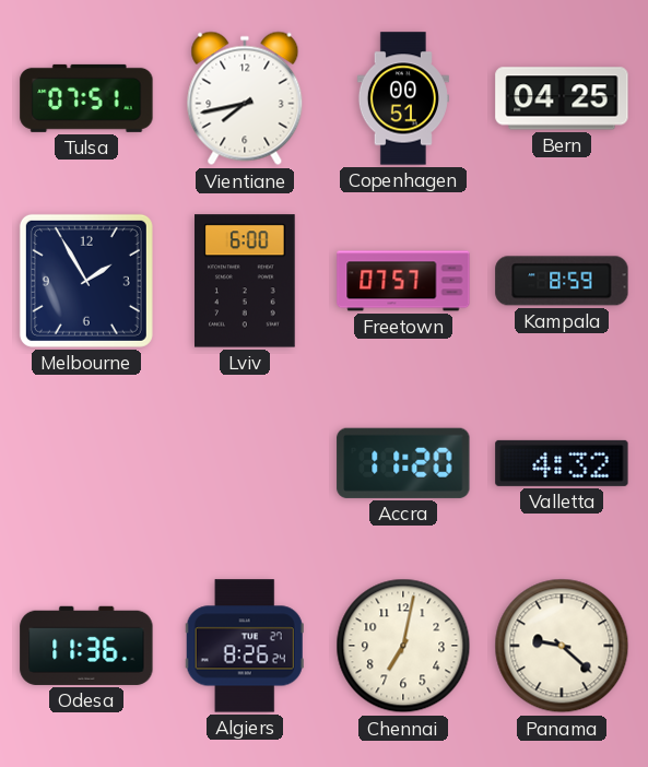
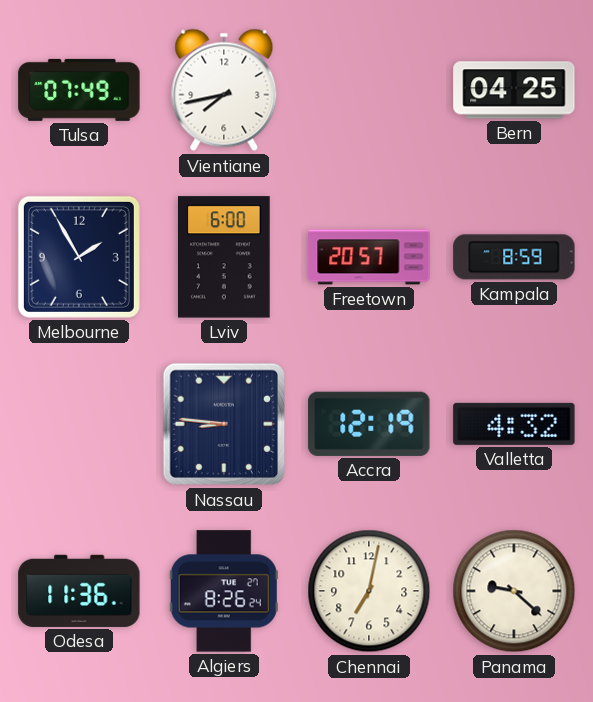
Tulsa: 07:51 -> 07:49 (79, 90)
Copenhagen: 00:51 -> none (403, 98)
Freetown: 07:57 -> 20:57 (369, 257)
Nassau: none -> 8:46 (224, 424)
Accra: 11:20 -> 12:19 (369, 424)
